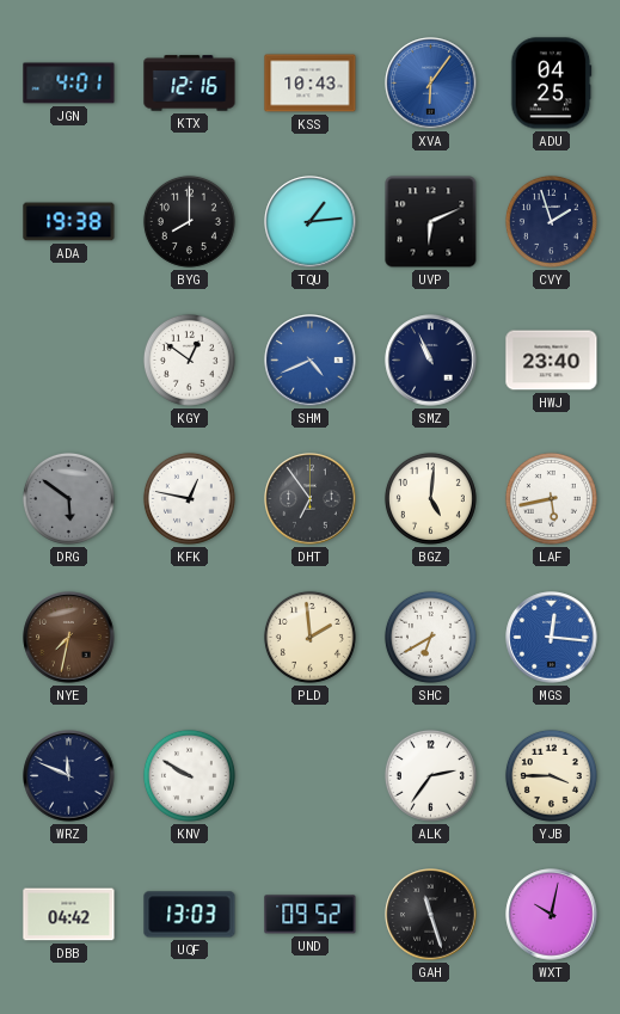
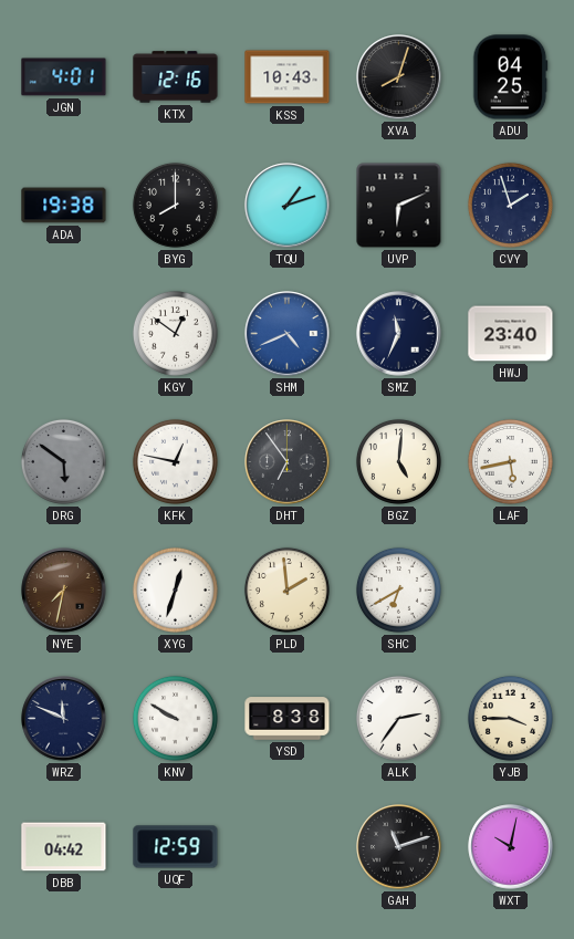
XVA: 6:06 -> 8:03 (399, 77)
XVA dial: blue -> black (399, 77)
TQU: 1:14 -> 1:12 (288, 206)
SMZ: 10:56 -> 11:34 (399, 334)
XYG: none -> 12:33 (175, 590)
MGS: 12:16 -> none (552, 638)
YSD: none -> 8:38 (288, 719)
UQF: 13:03 -> 12:59 (176, 847)
UND: 09:52 -> none (311, 915)
GAH: 11:27 -> 11:12 (399, 847)
